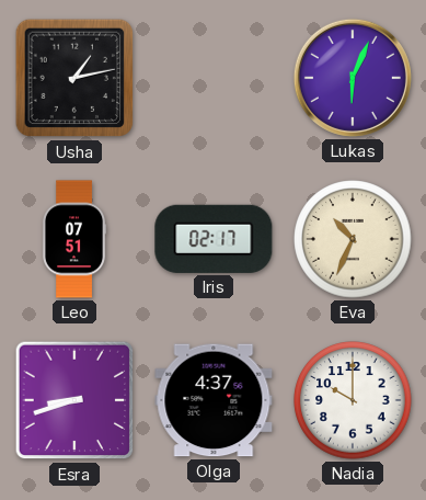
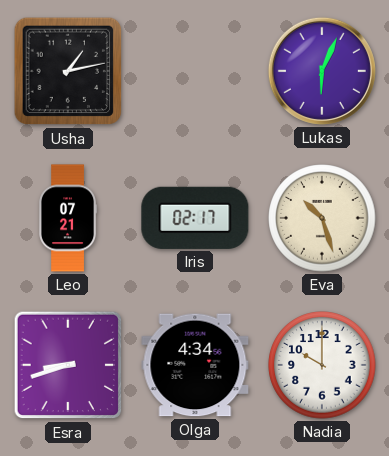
Leo: 07:51 -> 07:21 (69, 218)
Eva: 10:34 -> 10:27 (322, 218)
Olga: 4:37 -> 4:34 (195, 365)
